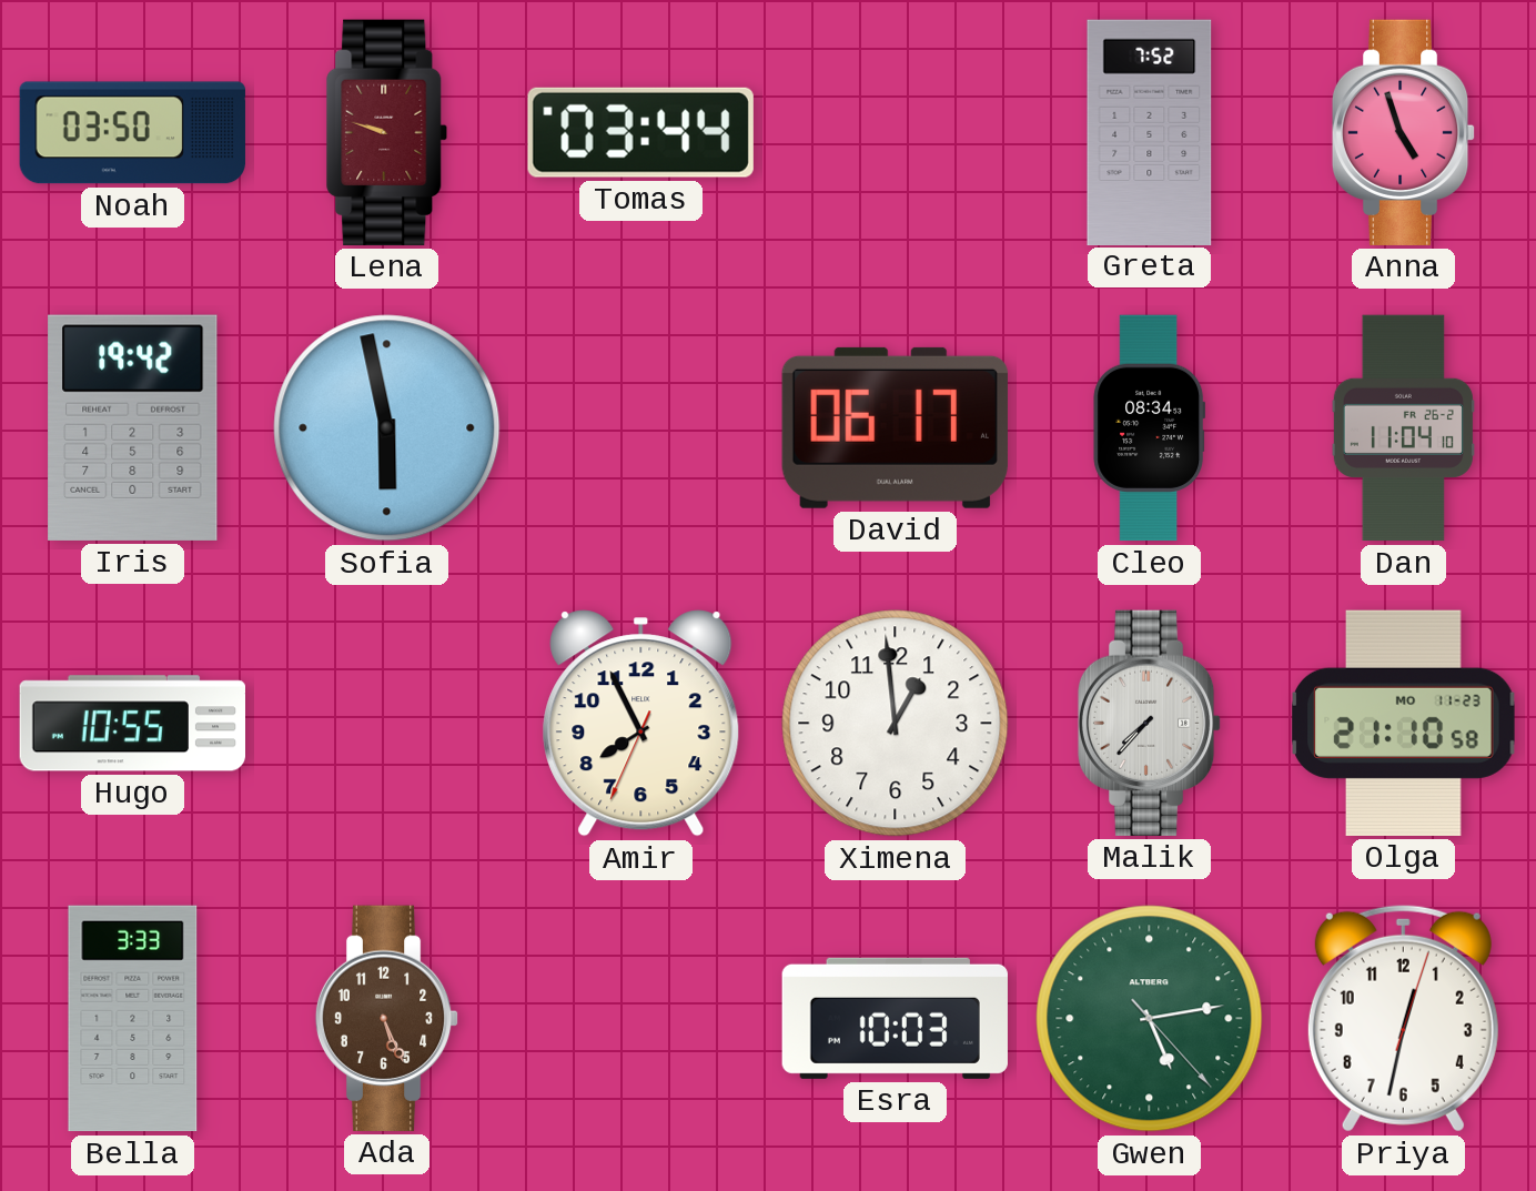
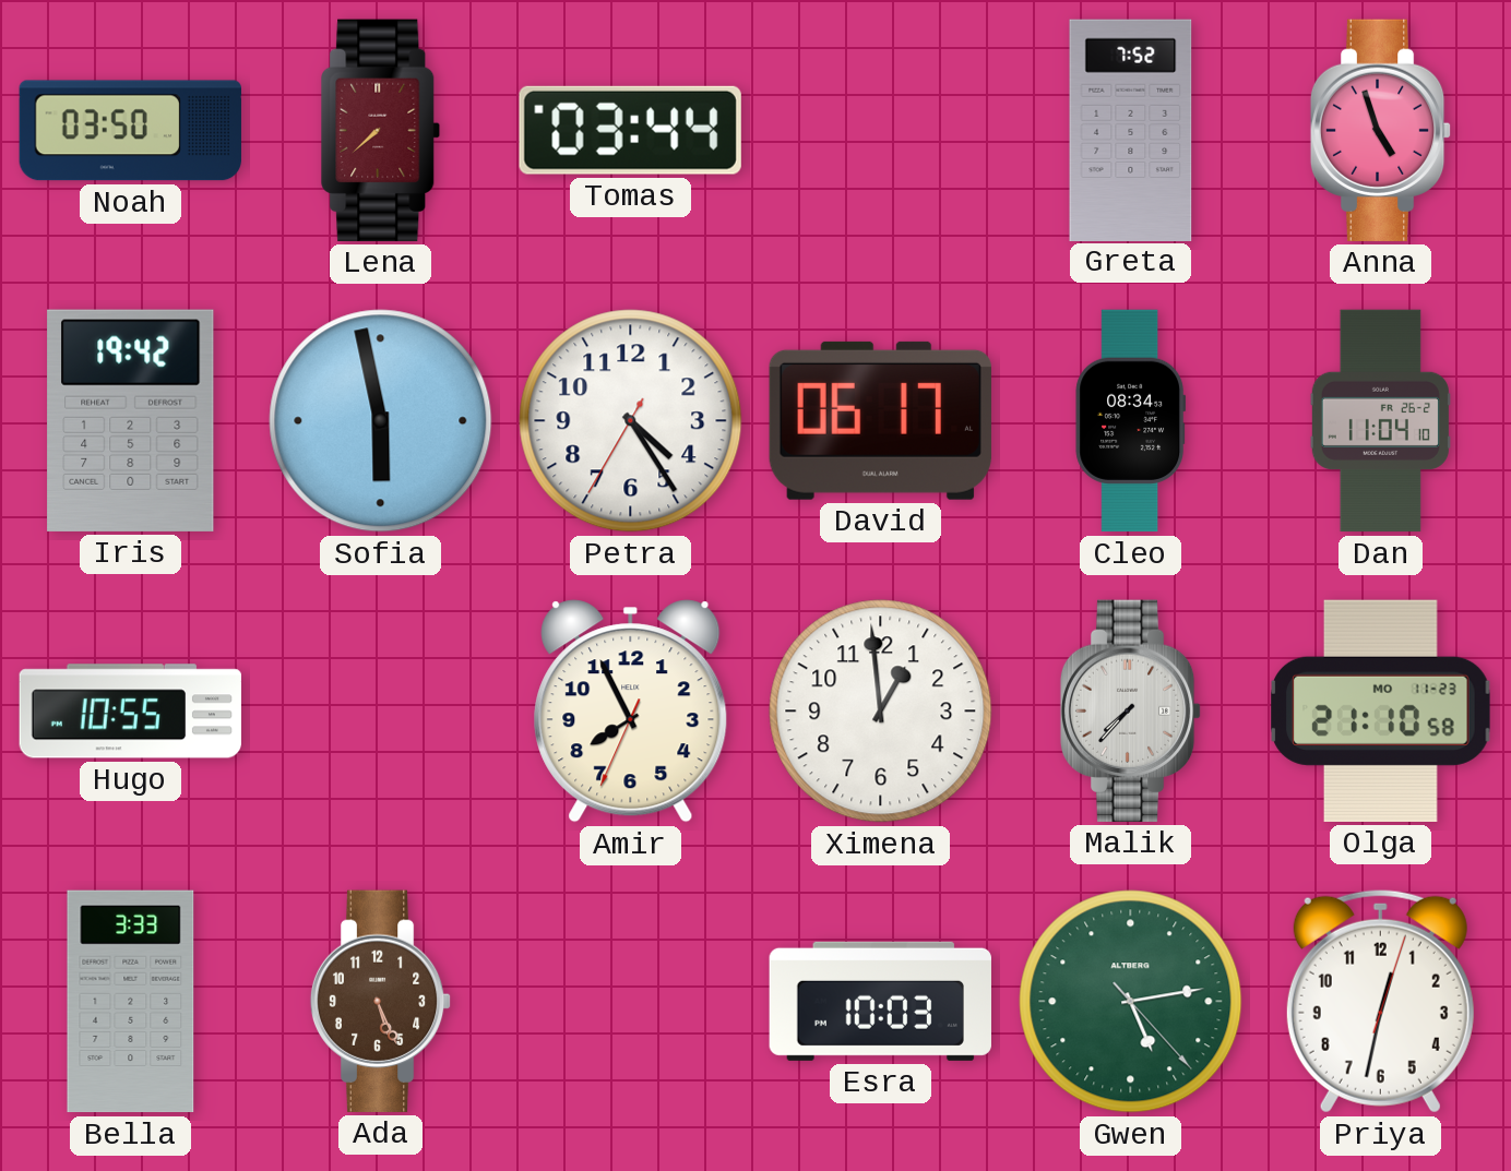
Lena: 9:48 -> 7:38 (381, 130)
Petra: none -> 4:24 (631, 421)
